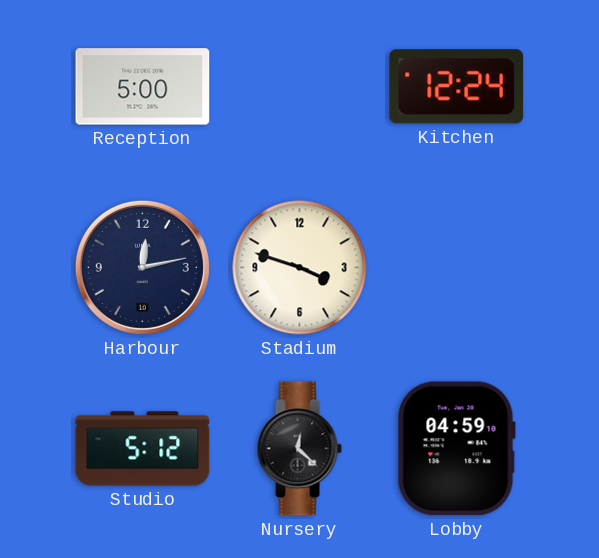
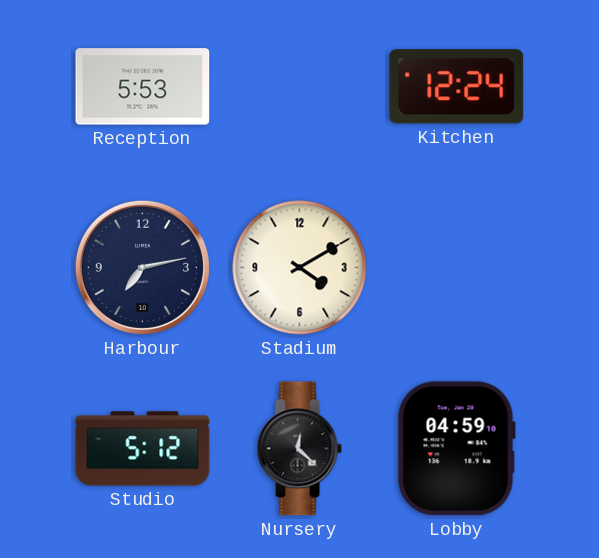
Reception: 5:00 -> 5:53 (143, 87)
Harbour: 12:13 -> 7:13 (142, 267)
Stadium: 3:48 -> 4:10 (300, 268)
